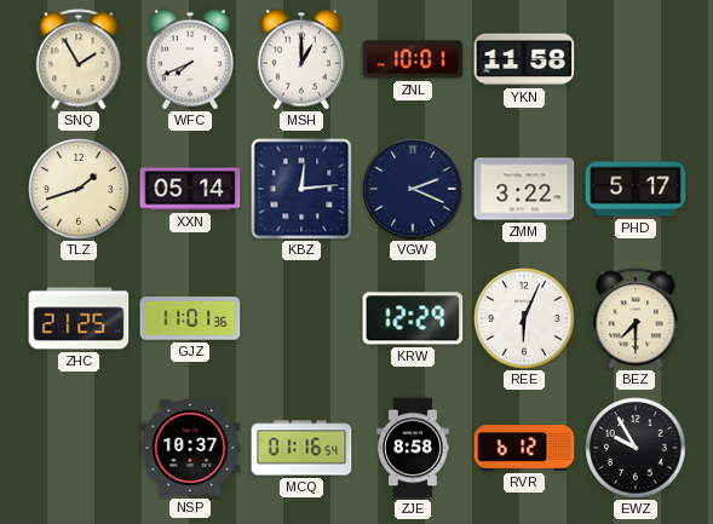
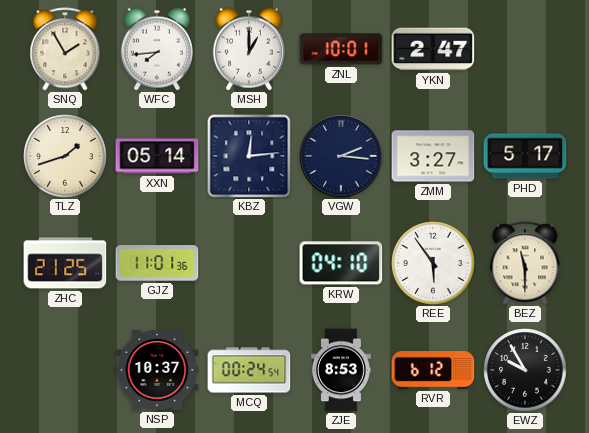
WFC: 7:41 -> 7:44 (157, 49)
YKN: 11:58 -> 2:47 (433, 49)
VGW: 2:19 -> 2:16 (341, 156)
ZMM: 3:22 -> 3:27 (433, 156)
KRW: 12:29 -> 04:10 (341, 263)
REE: 6:04 -> 5:54 (433, 263)
BEZ: 7:30 -> 11:30 (525, 263)
MCQ: 01:16 -> 00:24 (249, 370)
ZJE: 8:58 -> 8:53 (342, 370)
